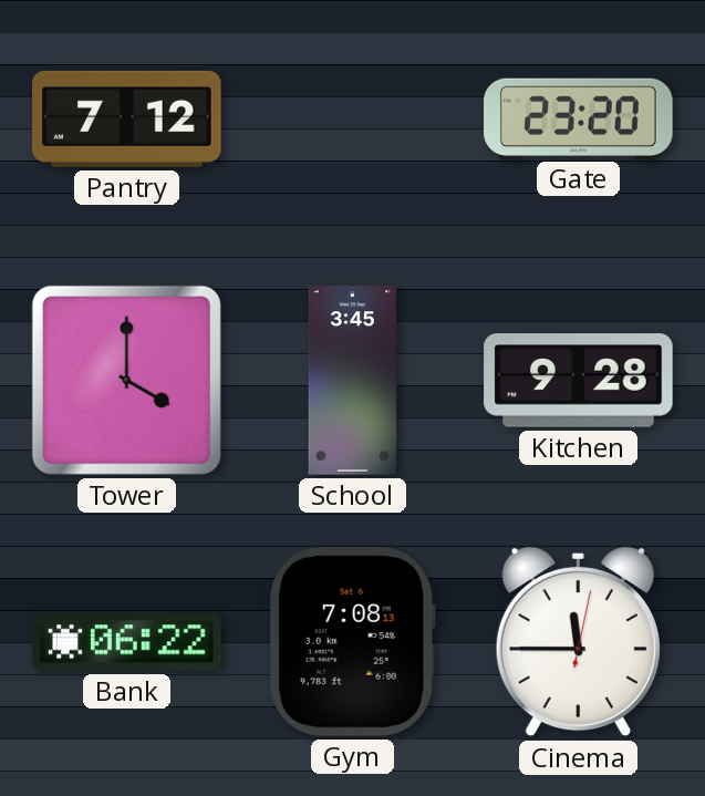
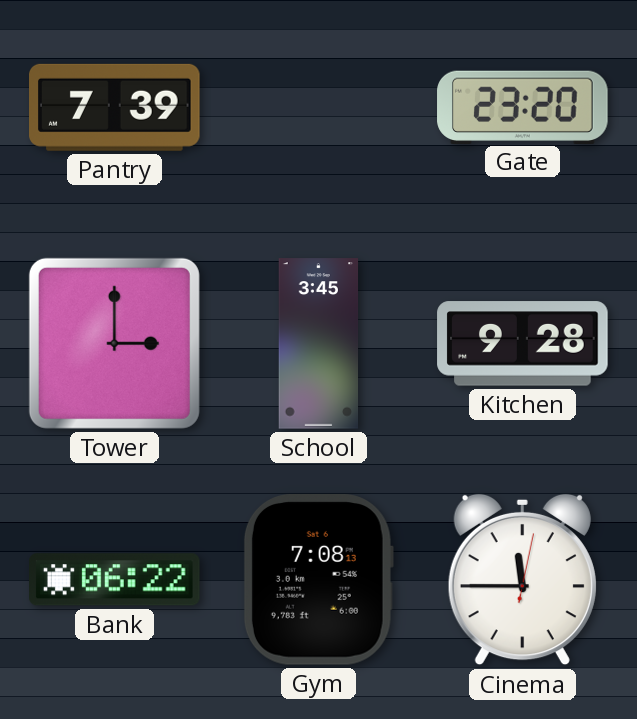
Pantry: 7:12 -> 7:39 (115, 107)
Tower: 4:00 -> 3:00 (114, 343)
